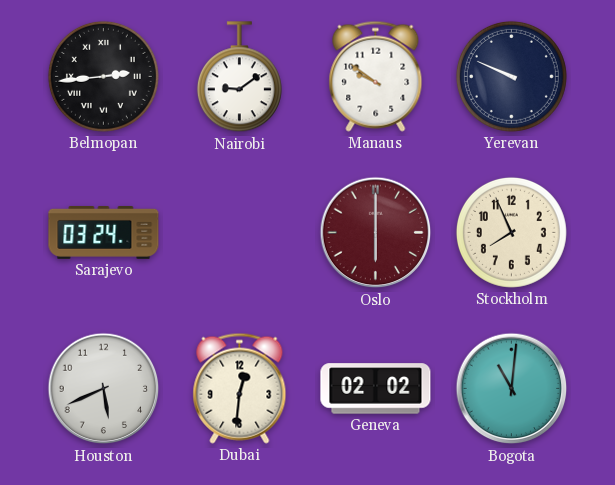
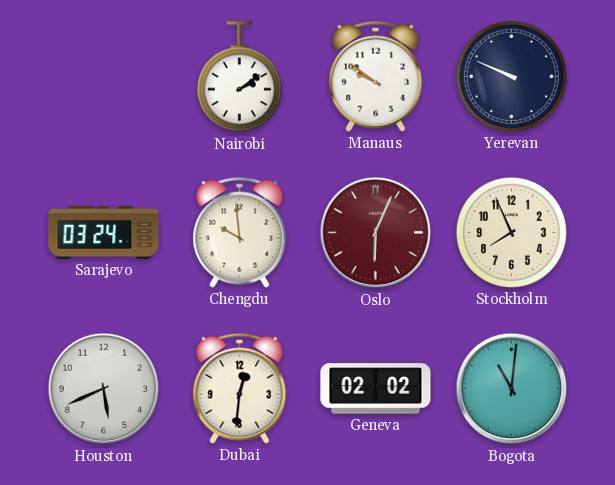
Belmopan: 2:44 -> none (103, 76)
Nairobi: 9:09 -> 2:09 (239, 77)
Chengdu: none -> 9:59 (240, 232)
Oslo: 6:00 -> 6:04 (376, 233)
